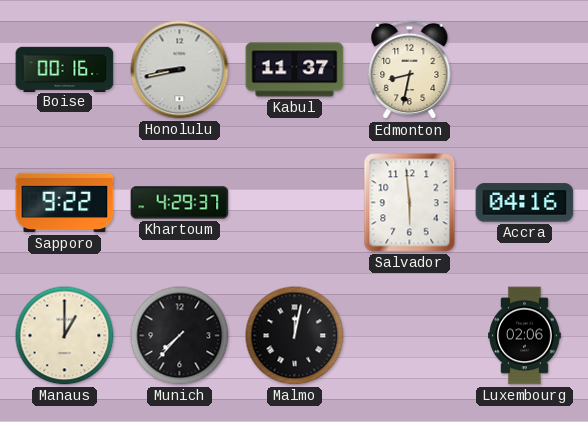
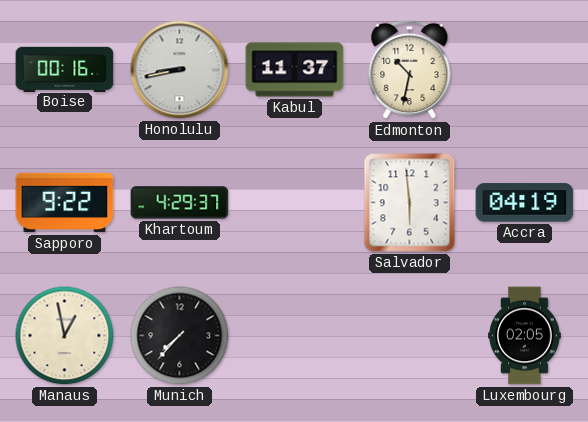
Edmonton: 8:32 -> 10:32 (410, 70)
Accra: 04:16 -> 04:19 (525, 203)
Manaus: 1:00 -> 12:58 (65, 336)
Malmo: 12:02 -> none (295, 336)
Luxembourg: 02:06 -> 02:05 (525, 336)
